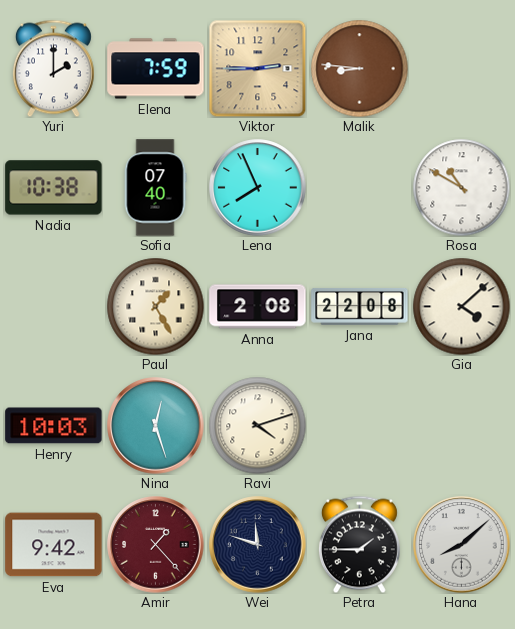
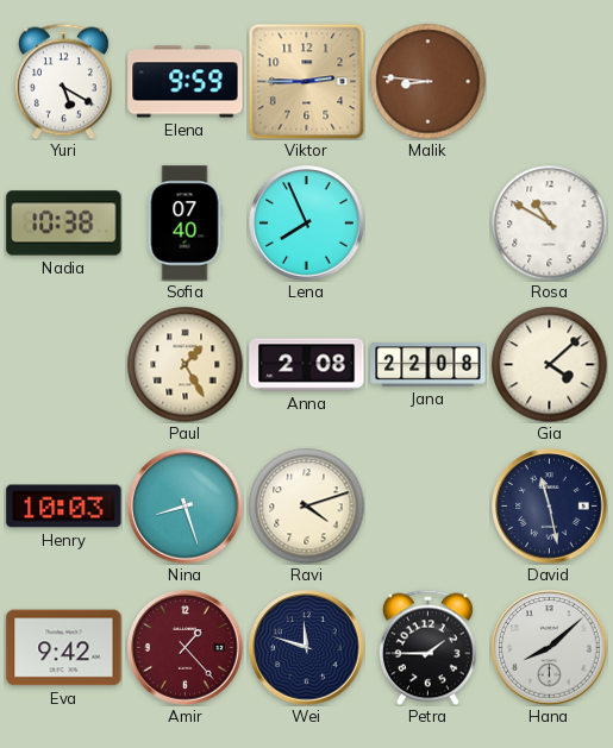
Yuri: 2:00 -> 5:20 (63, 81)
Elena: 7:59 -> 9:59 (186, 82)
Nina: 12:27 -> 8:27 (186, 507)
David: none -> 11:28 (550, 507)
